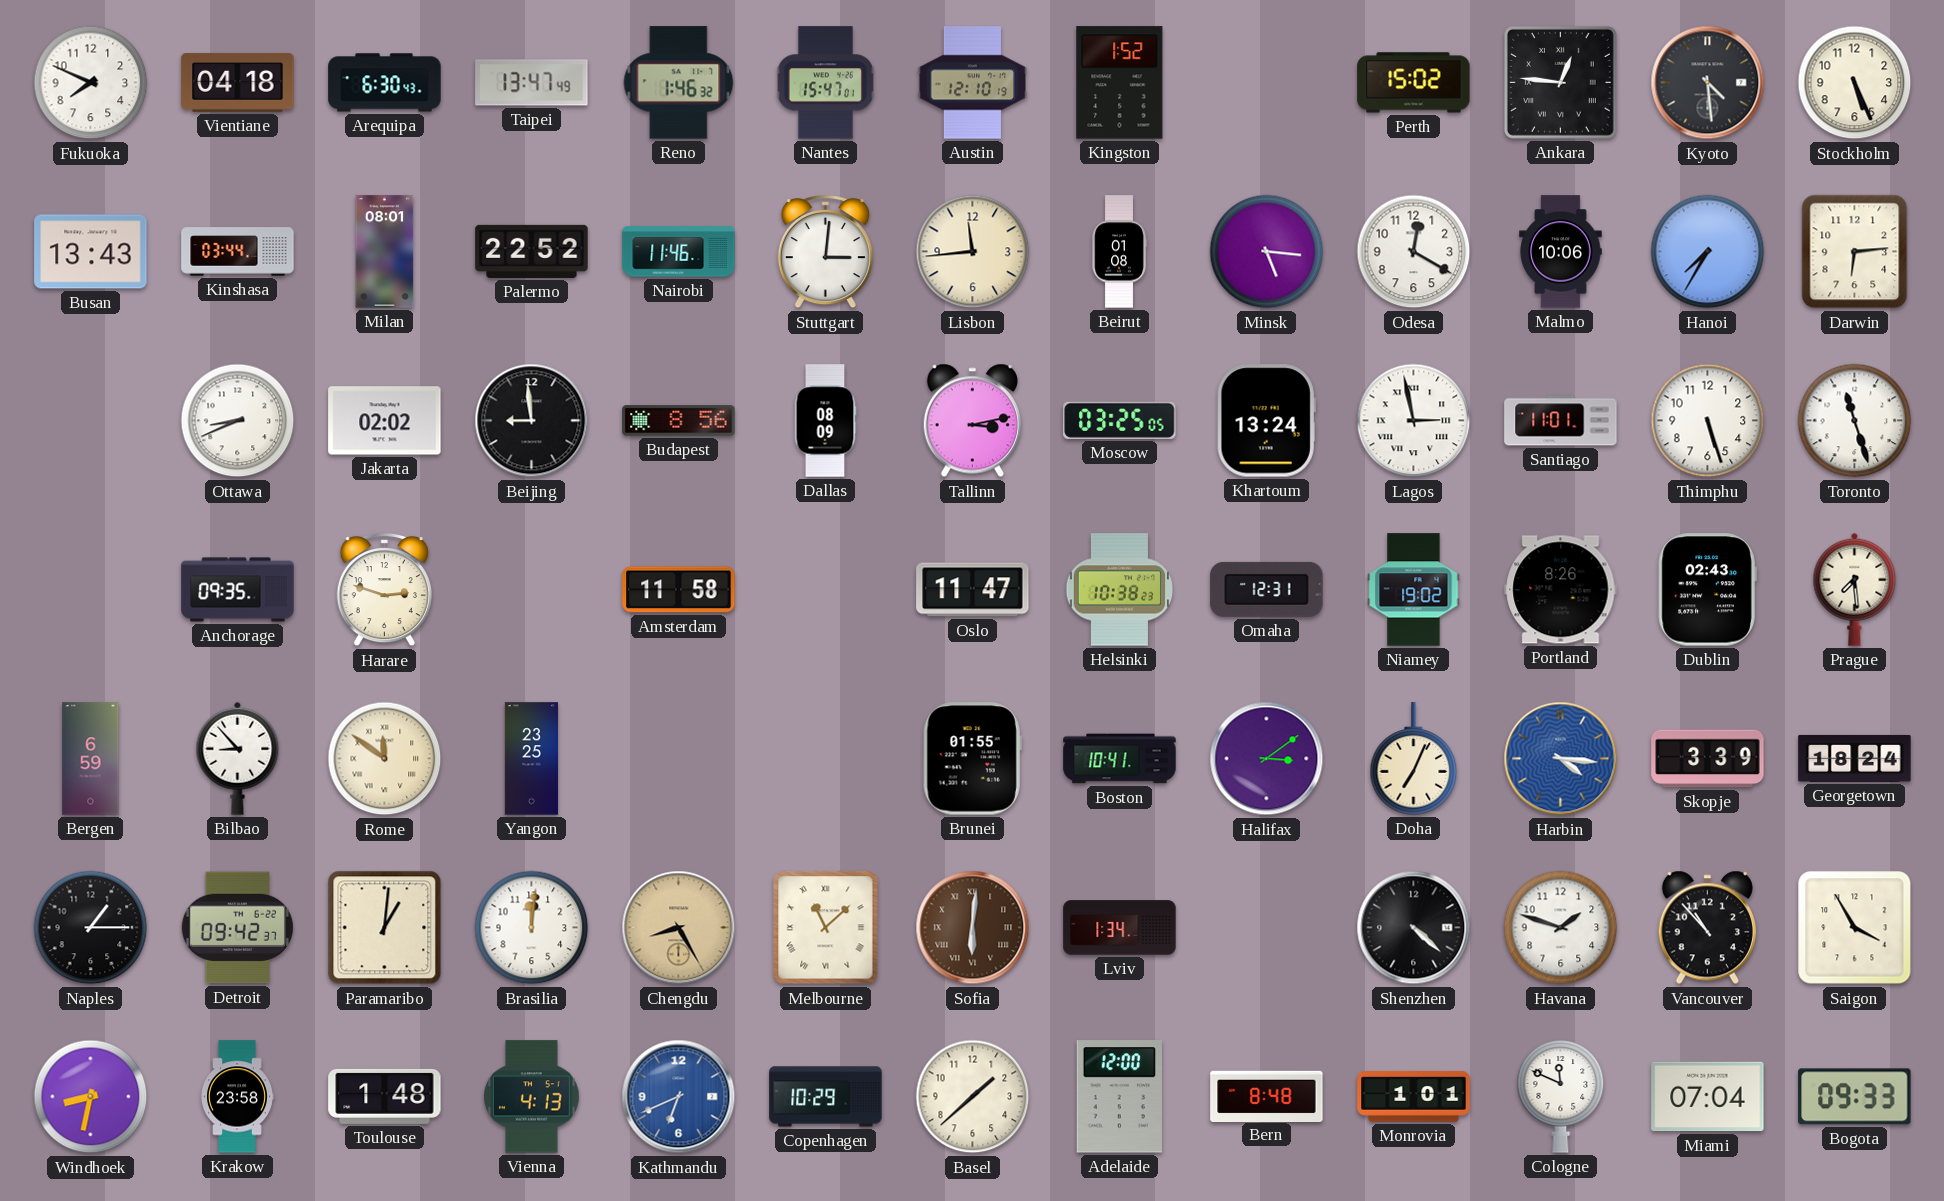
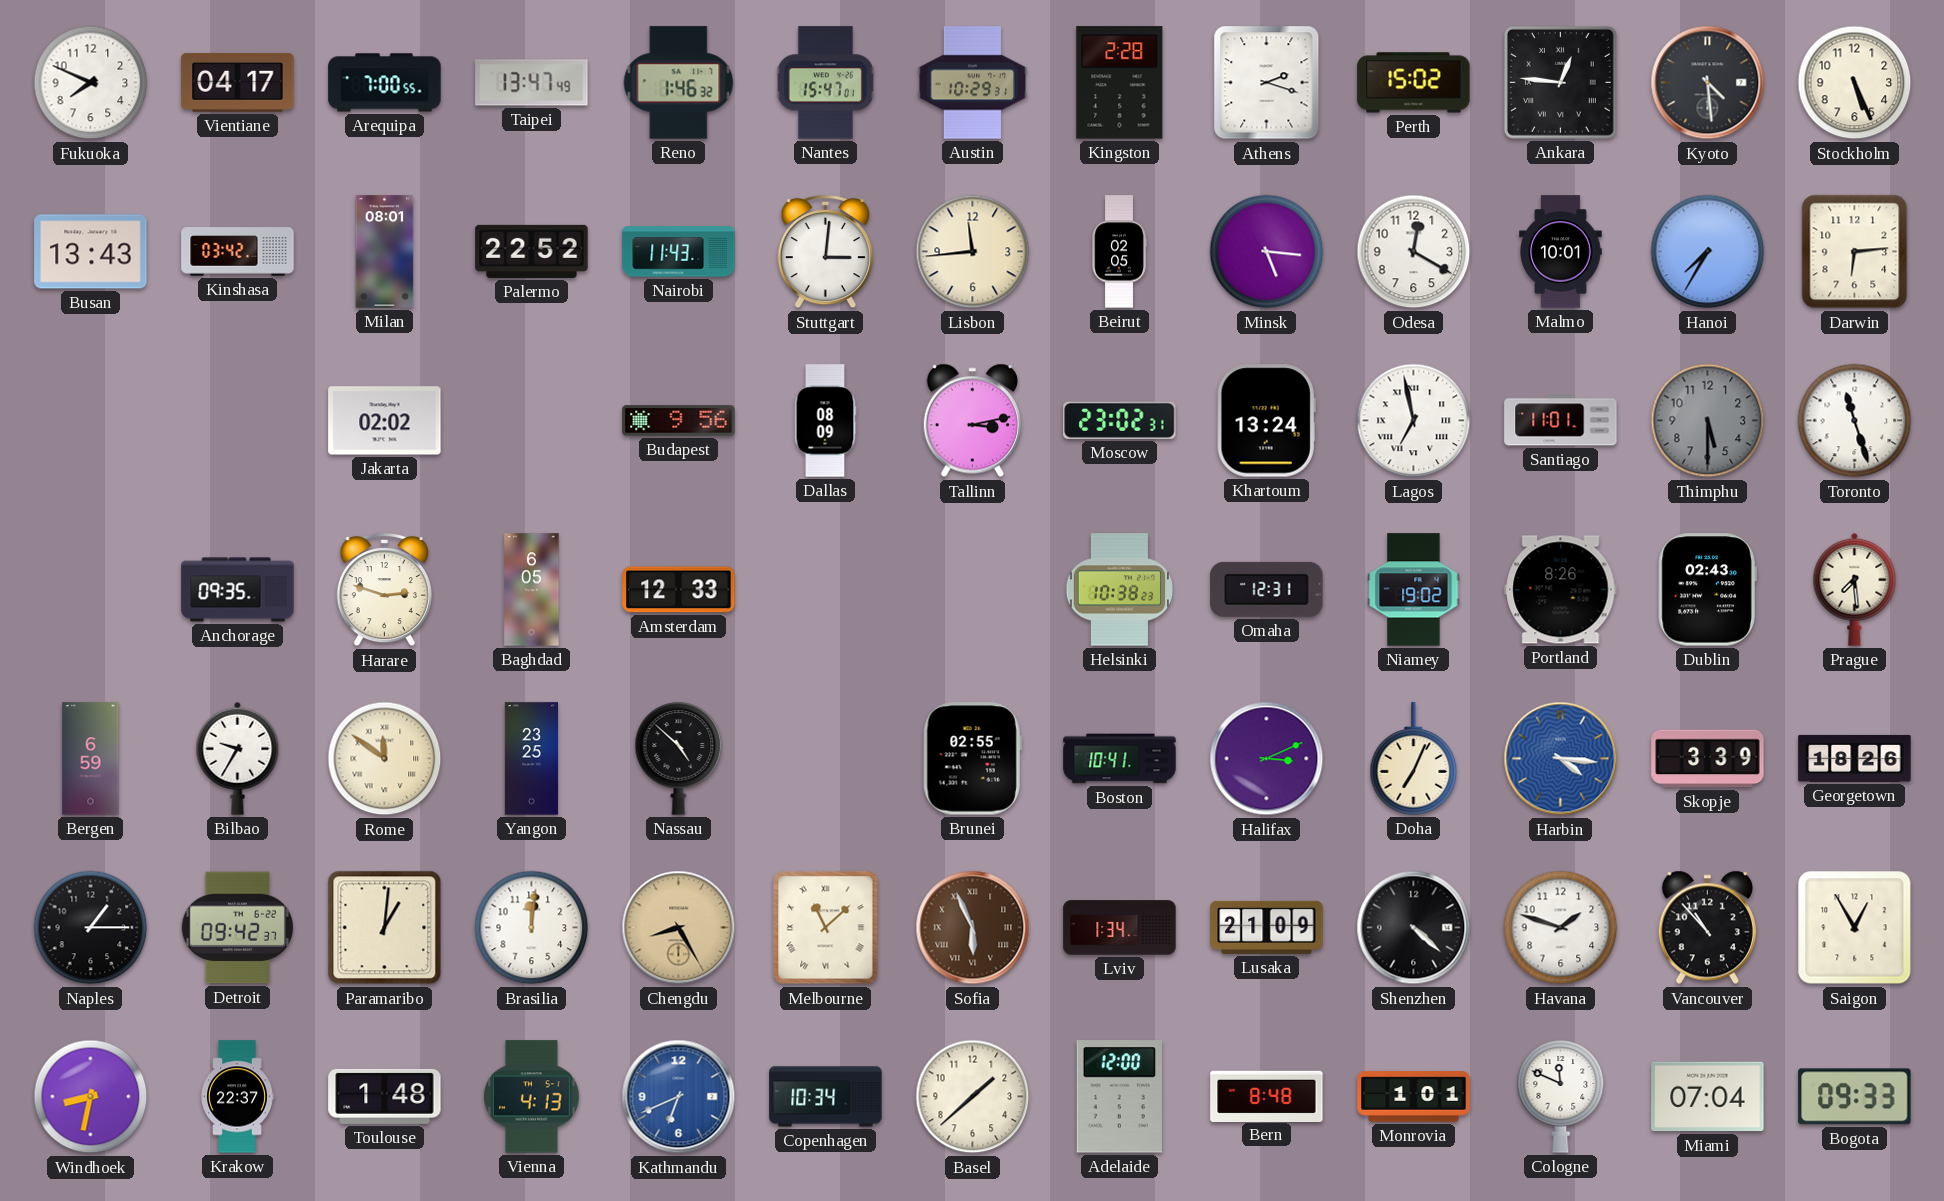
Vientiane: 04:18 -> 04:17 (238, 82)
Arequipa: 6:30 -> 7:00 (385, 83)
Austin: 12:10 -> 10:29 (972, 83)
Kingston: 1:52 -> 2:28 (1120, 83)
Athens: none -> 2:18 (1267, 83)
Kinshasa: 03:44 -> 03:42 (238, 252)
Nairobi: 11:46 -> 11:43 (679, 252)
Beirut: 01:08 -> 02:05 (1119, 252)
Malmo: 10:06 -> 10:01 (1561, 252)
Ottawa: 8:41 -> none (238, 421)
Beijing: 8:59 -> none (532, 421)
Budapest: 8:56 -> 9:56 (679, 421)
Moscow: 03:25 -> 23:02 (1120, 420)
Lagos: 2:58 -> 6:58 (1414, 421)
Thimphu: 5:27 -> 5:30 (1708, 421)
Thimphu dial: white -> grey (1708, 421)
Baghdad: none -> 6:05 (532, 590)
Amsterdam: 11:58 -> 12:33 (679, 590)
Oslo: 11:47 -> none (973, 590)
Bilbao: 8:53 -> 9:35 (238, 758)
Nassau: none -> 4:52 (679, 759)
Brunei: 01:55 -> 02:55 (972, 759)
Halifax: 3:09 -> 3:11 (1267, 759)
Georgetown: 18:24 -> 18:26 (1855, 758)
Sofia: 6:01 -> 5:56 (973, 928)
Lusaka: none -> 21:09 (1267, 927)
Saigon: 3:55 -> 12:55 (1855, 928)
Krakow: 23:58 -> 22:37 (238, 1097)
Copenhagen: 10:29 -> 10:34 (826, 1097)
